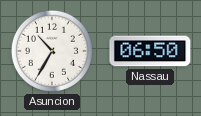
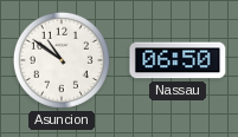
Asuncion: 10:35 -> 10:51 (62, 60)
